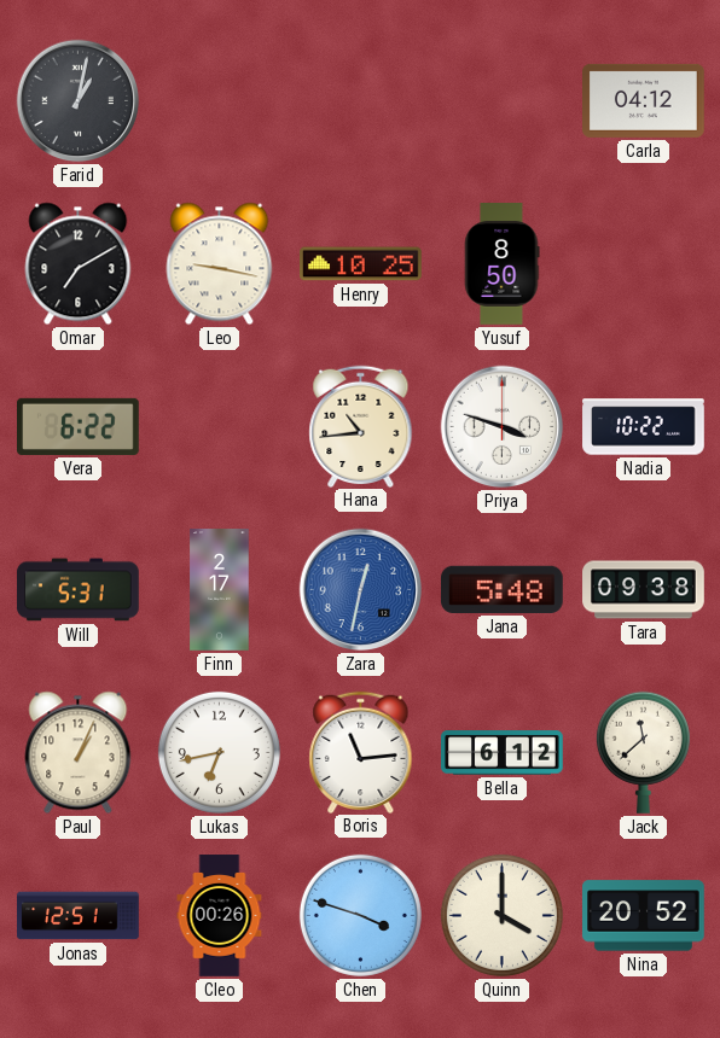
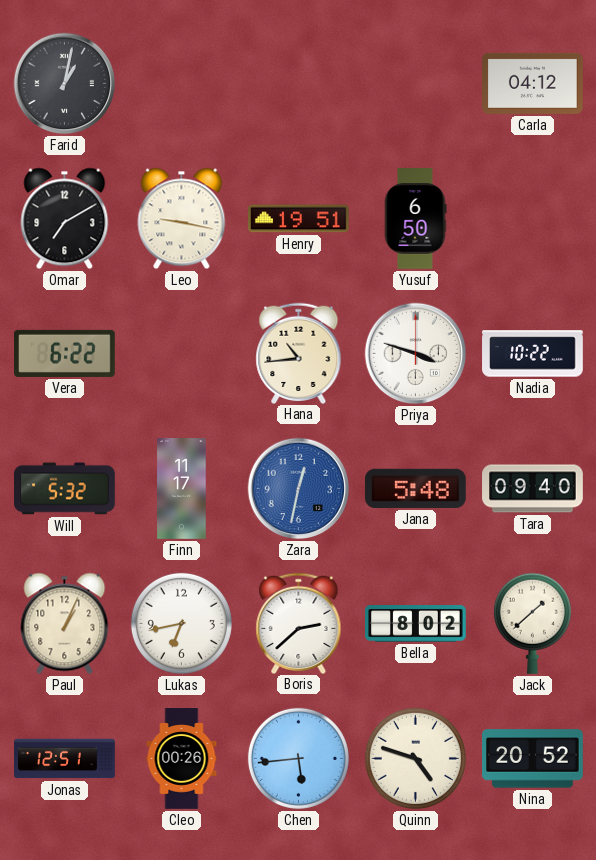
Henry: 10:25 -> 19:51 (299, 219)
Yusuf: 8:50 -> 6:50 (415, 219)
Will: 5:31 -> 5:32 (65, 489)
Finn: 2:17 -> 11:17 (182, 489)
Tara: 09:38 -> 09:40 (533, 489)
Boris: 11:14 -> 2:38 (299, 623)
Bella: 6:12 -> 8:02 (416, 624)
Jack: 11:38 -> 1:38 (532, 623)
Chen: 3:48 -> 5:44 (298, 758)
Quinn: 4:00 -> 4:48 (415, 758)
